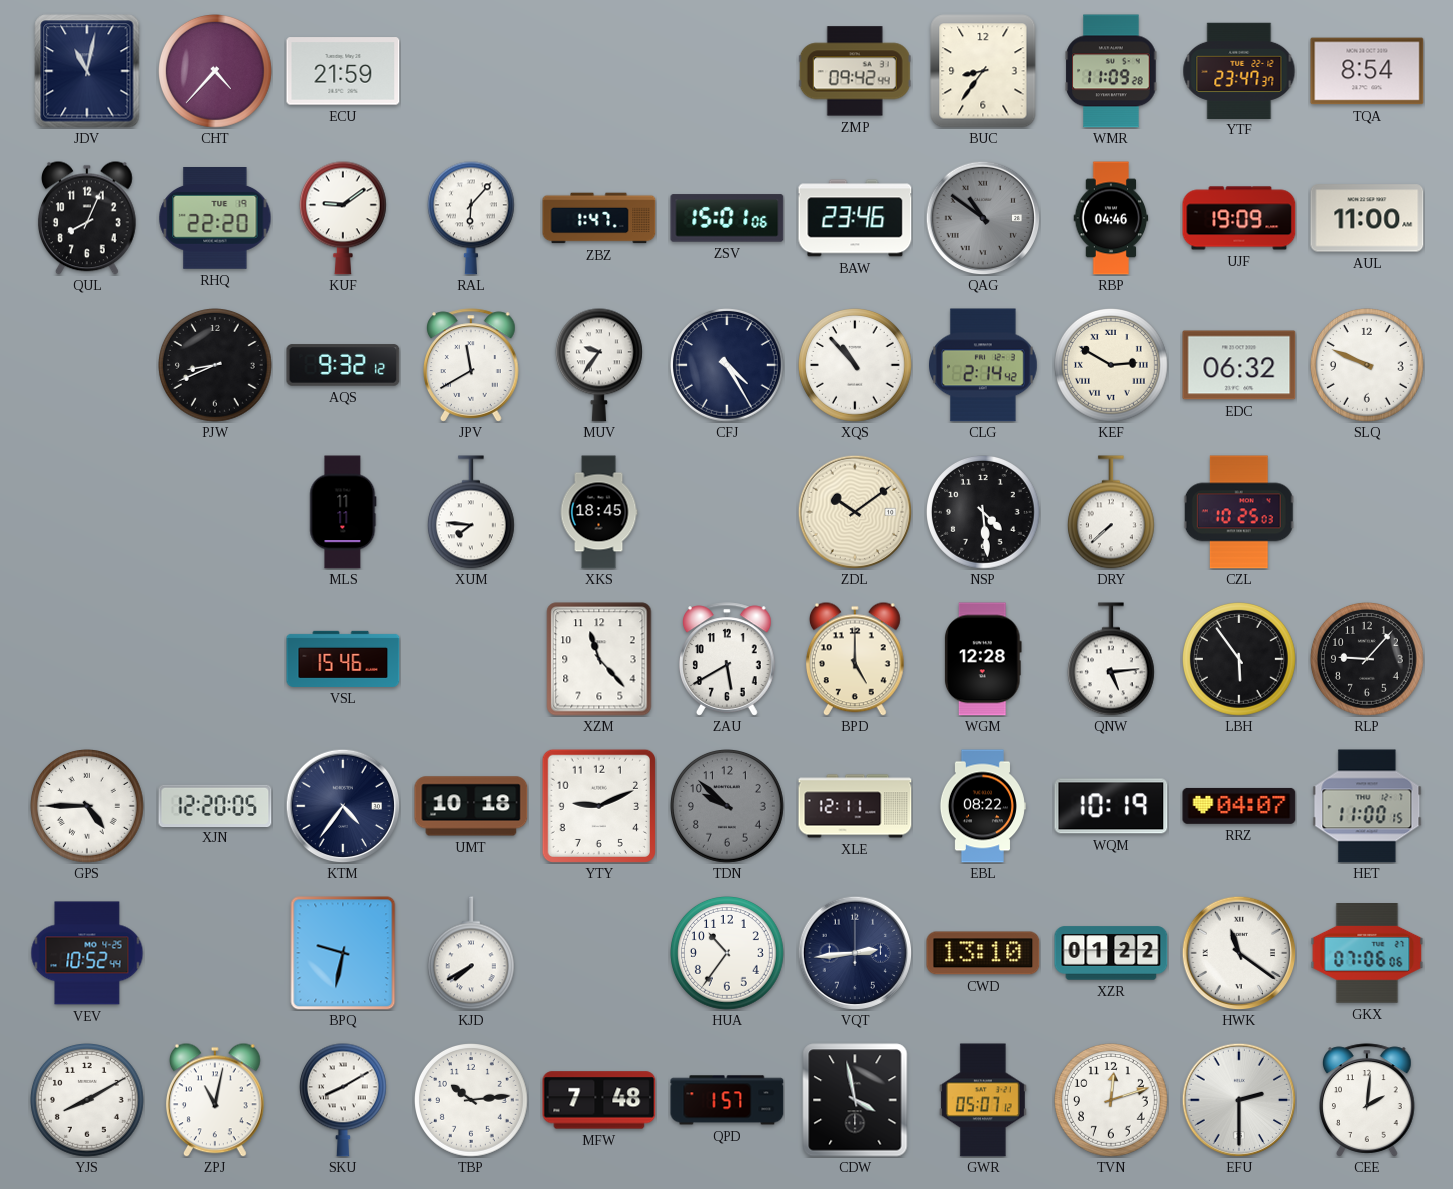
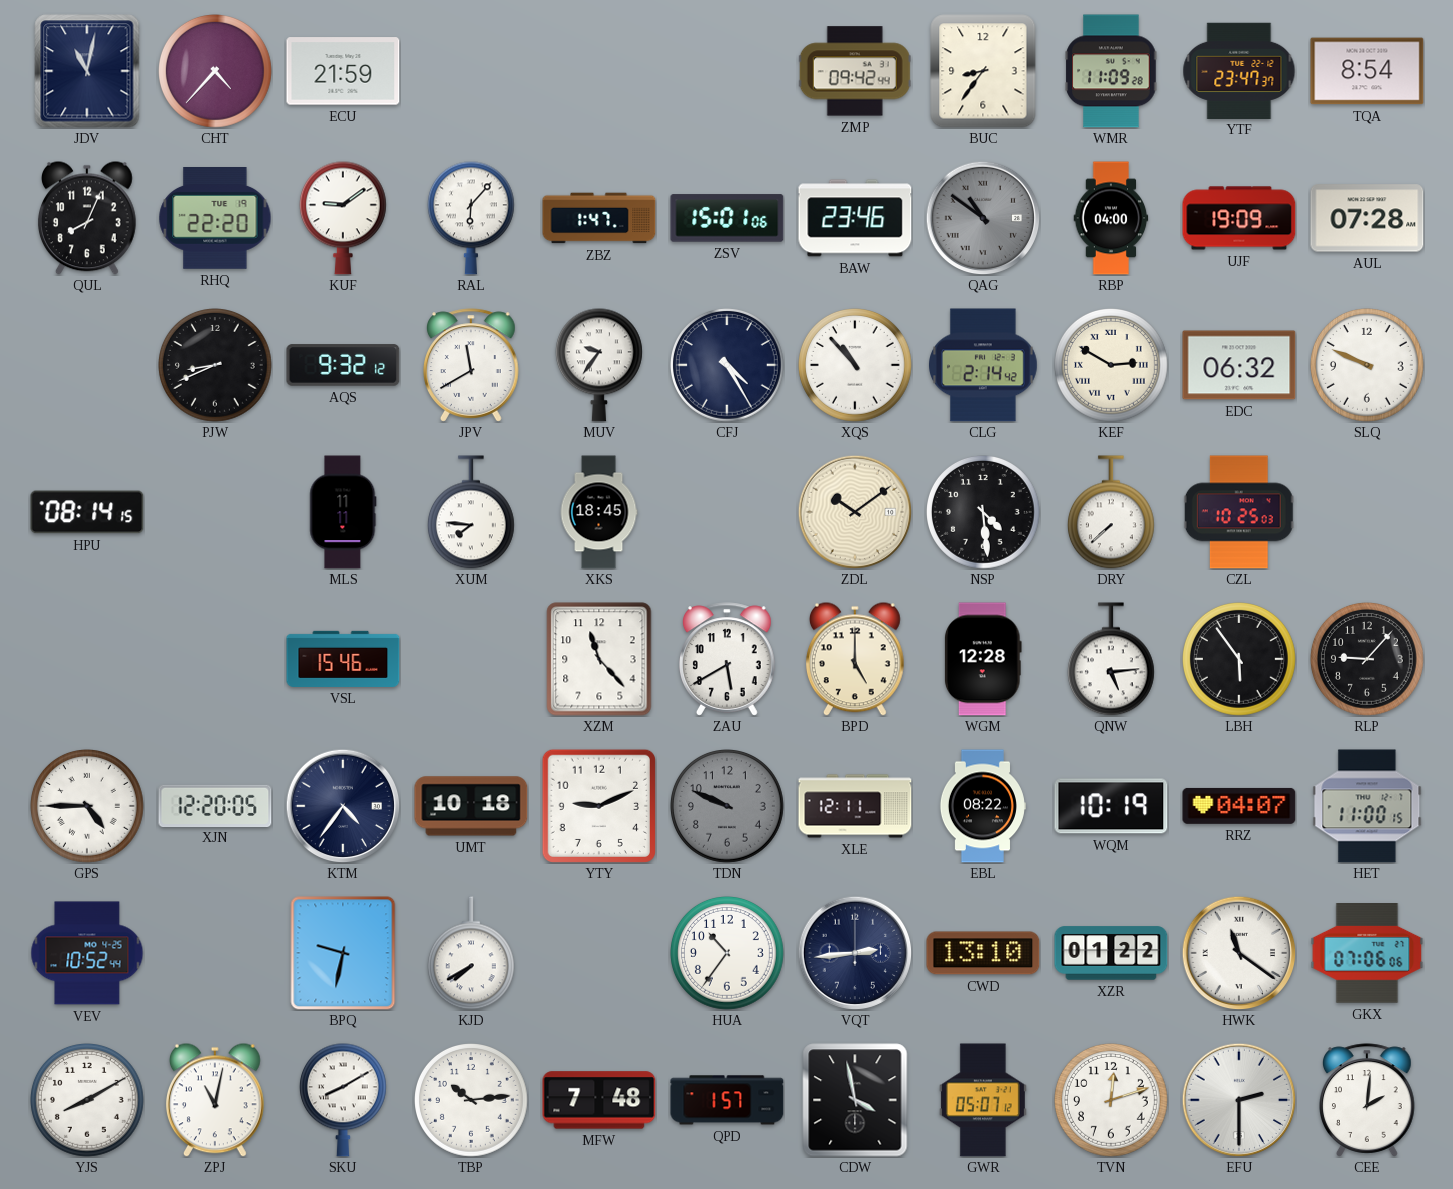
RBP: 04:46 -> 04:00 (1111, 218)
AUL: 11:00 -> 07:28 (1367, 218)
HPU: none -> 08:14 (87, 512)
TDN: 9:52 -> 9:49 (728, 807)
